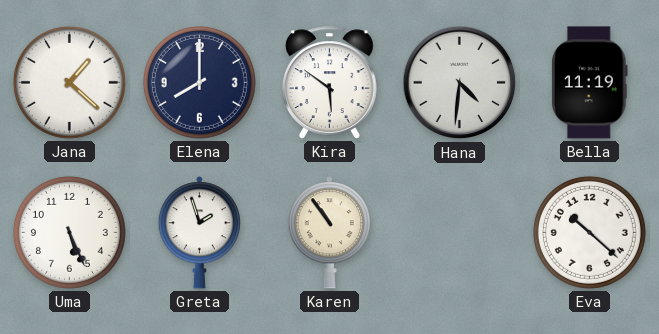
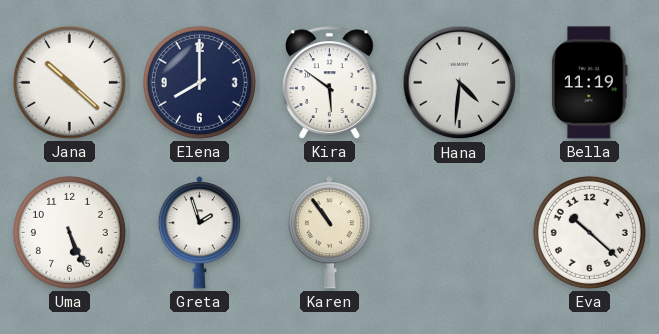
Jana: 1:22 -> 10:22 (69, 82)
